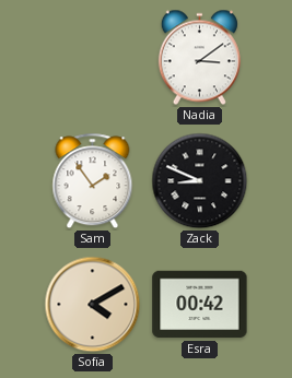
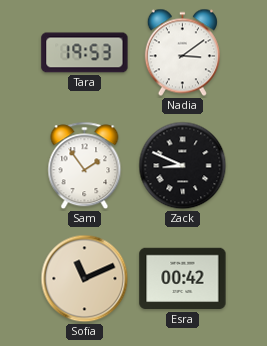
Tara: none -> 19:53 (85, 53)
Sofia: 4:10 -> 11:11 (85, 279)
